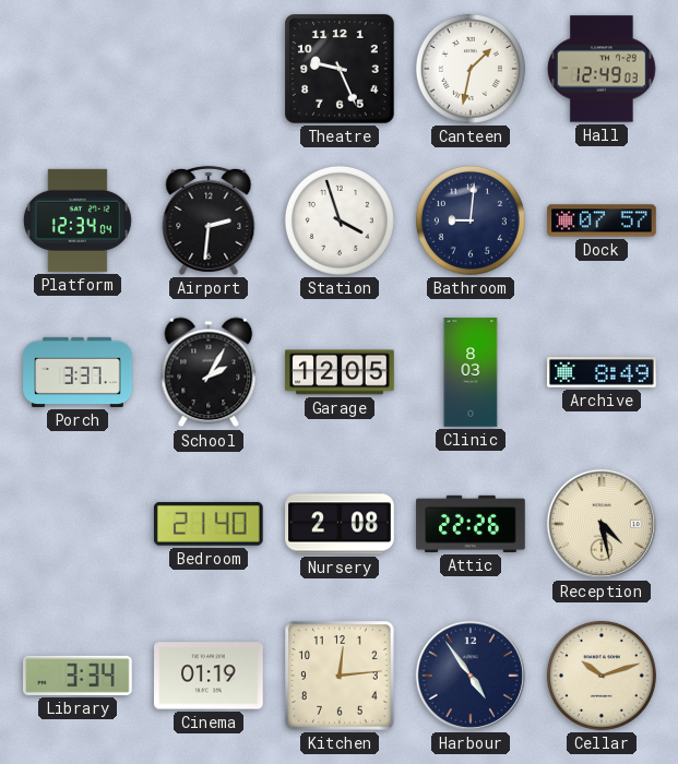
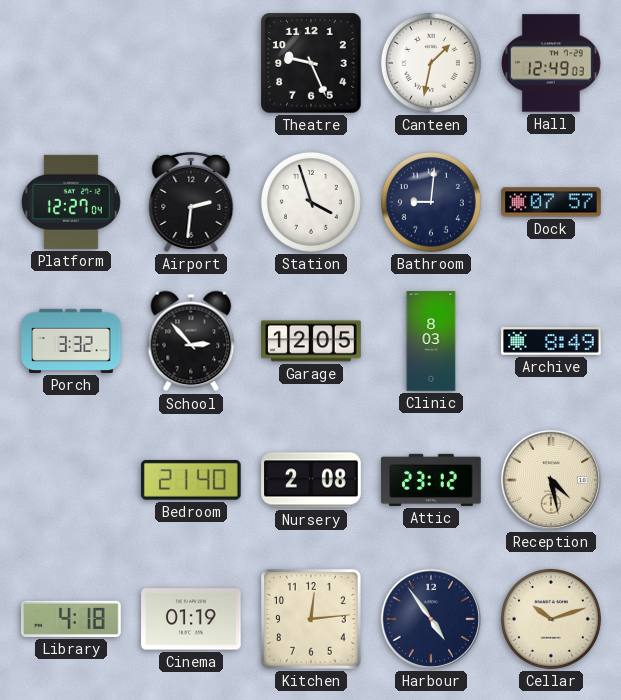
Platform: 12:34 -> 12:27 (71, 202)
Porch: 3:37 -> 3:32 (71, 341)
School: 2:05 -> 2:53 (191, 341)
Attic: 22:26 -> 23:12 (431, 480)
Library: 3:34 -> 4:18 (71, 619)
